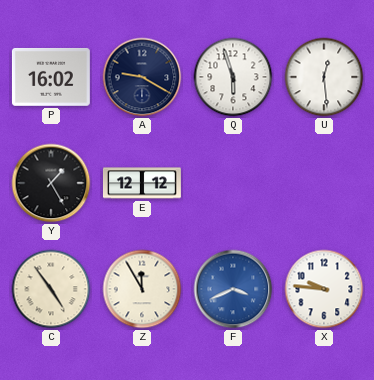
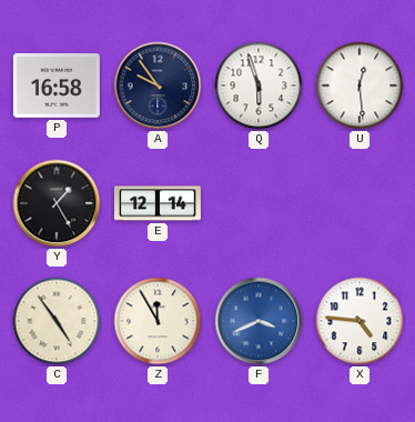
P: 16:02 -> 16:58 (57, 86)
A: 9:20 -> 9:54 (158, 86)
E: 12:12 -> 12:14 (158, 203)
X: 9:46 -> 4:46 (360, 321)
